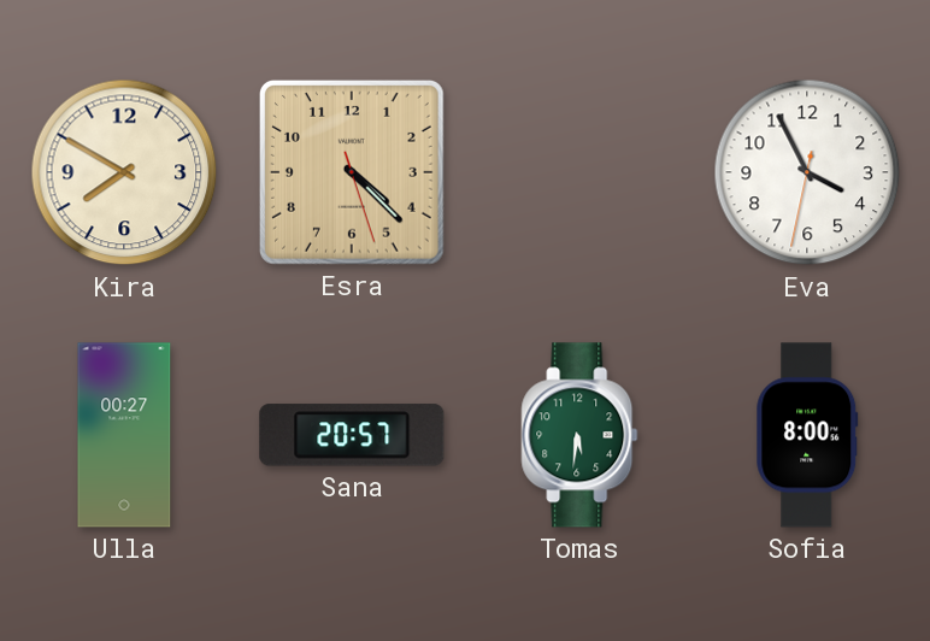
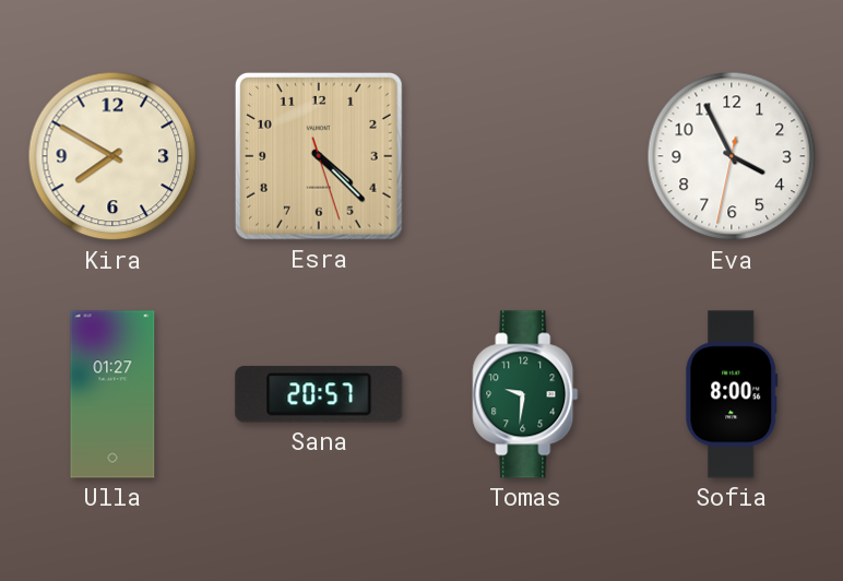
Ulla: 00:27 -> 01:27 (112, 394)
Tomas: 5:31 -> 9:31 (525, 394)
